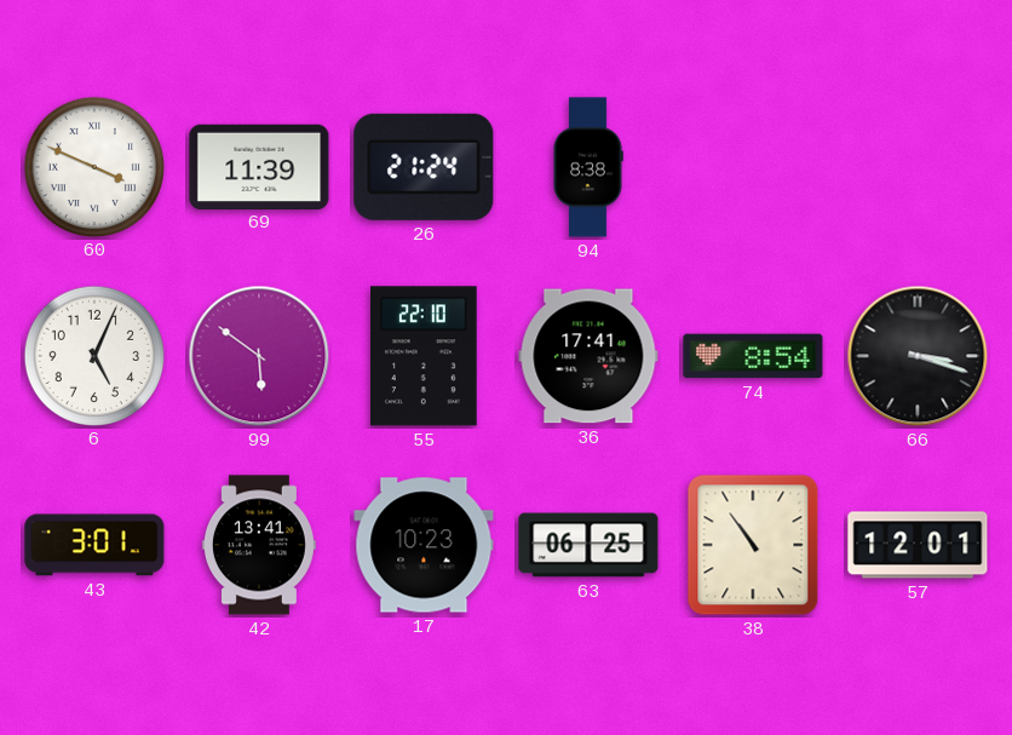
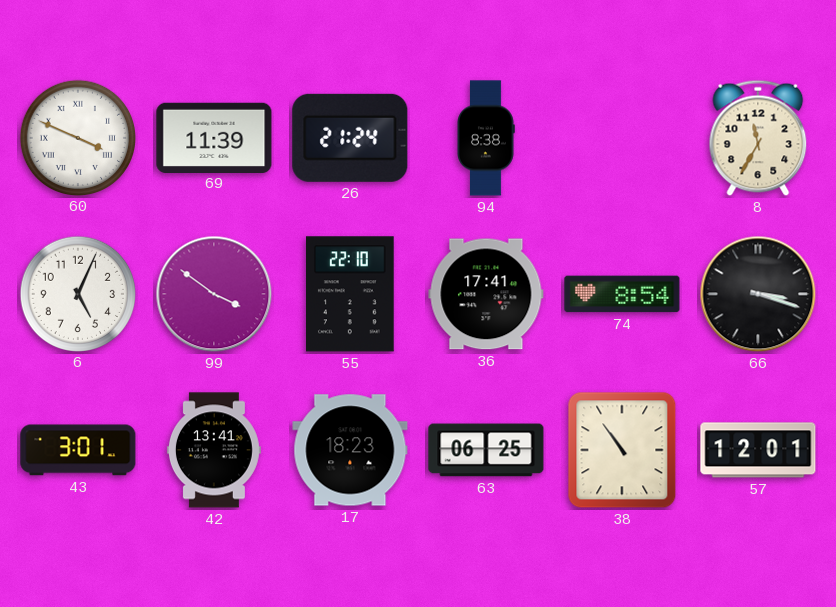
8: none -> 11:35 (758, 138)
99: 5:51 -> 3:51 (214, 294)
17: 10:23 -> 18:23 (350, 450)
